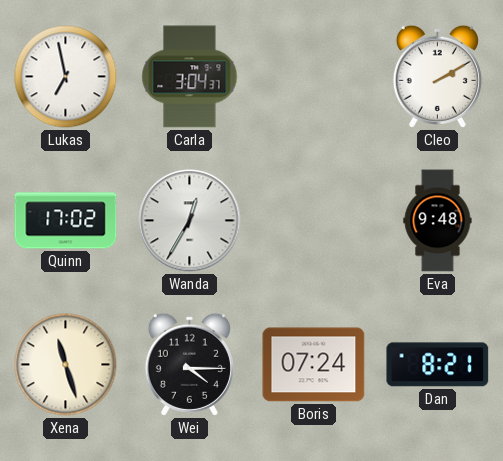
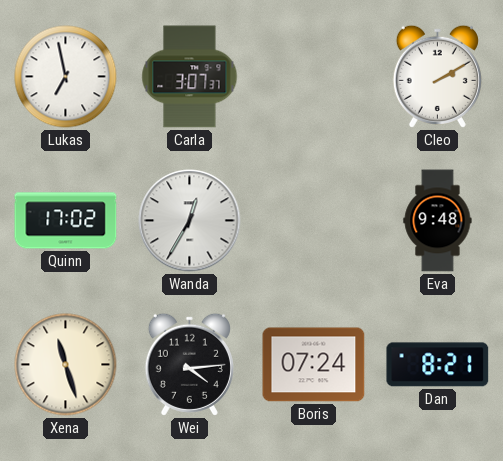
Carla: 3:04 -> 3:07 (190, 77)
Wei: 4:15 -> 4:14 (189, 364)
